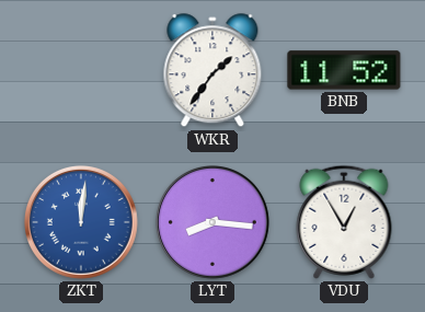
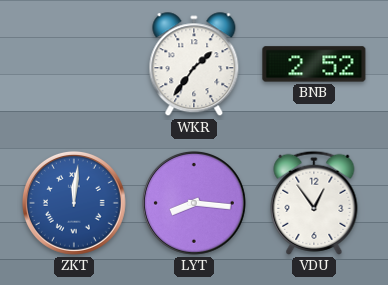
BNB: 11:52 -> 2:52 (314, 64)
VDU: 12:55 -> 12:54 (314, 203)
